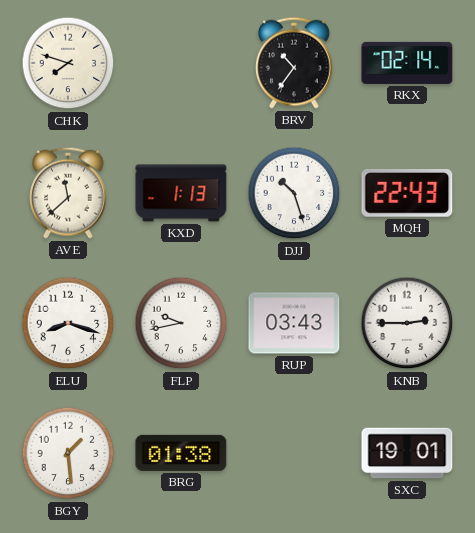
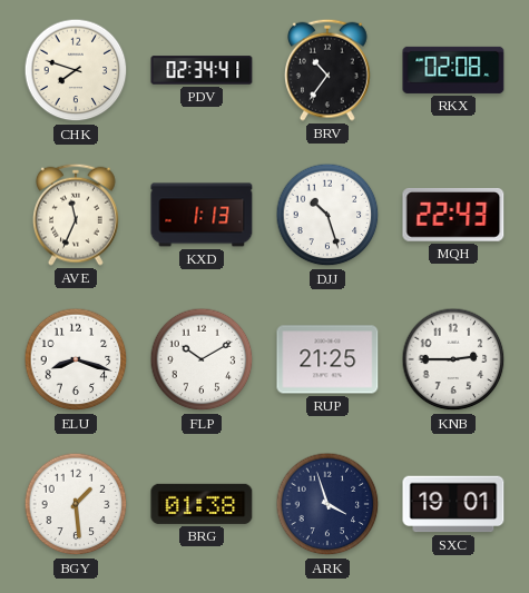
PDV: none -> 02:34 (202, 70)
RKX: 02:14 -> 02:08 (453, 70)
AVE: 11:38 -> 11:34 (77, 215)
FLP: 9:43 -> 10:10 (202, 359)
RUP: 03:43 -> 21:25 (327, 359)
ARK: none -> 3:57 (327, 504)
